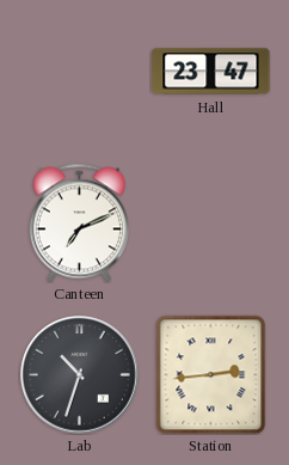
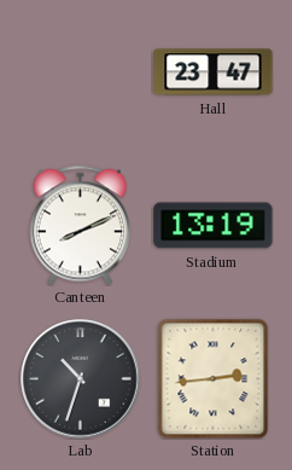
Canteen: 7:11 -> 8:11 (80, 225)
Stadium: none -> 13:19 (214, 226)
